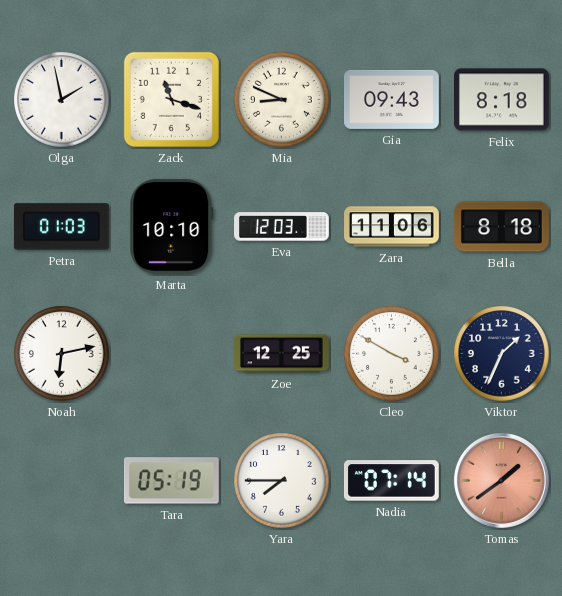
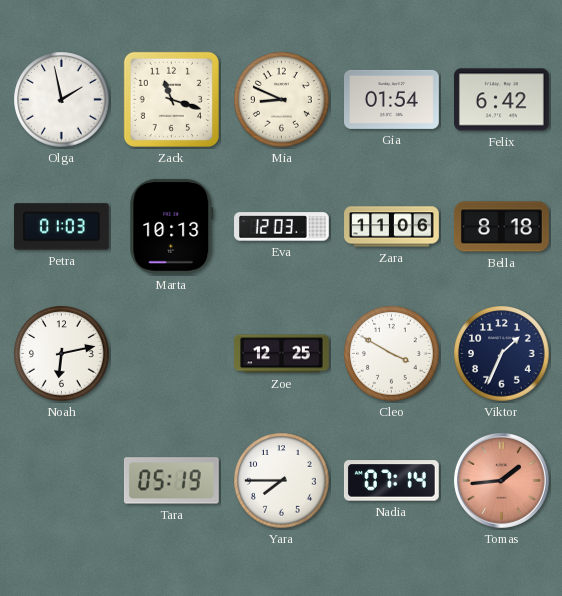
Gia: 09:43 -> 01:54 (392, 99)
Felix: 8:18 -> 6:42 (502, 100)
Marta: 10:10 -> 10:13 (172, 226)
Tomas: 1:39 -> 1:44 (501, 480)
